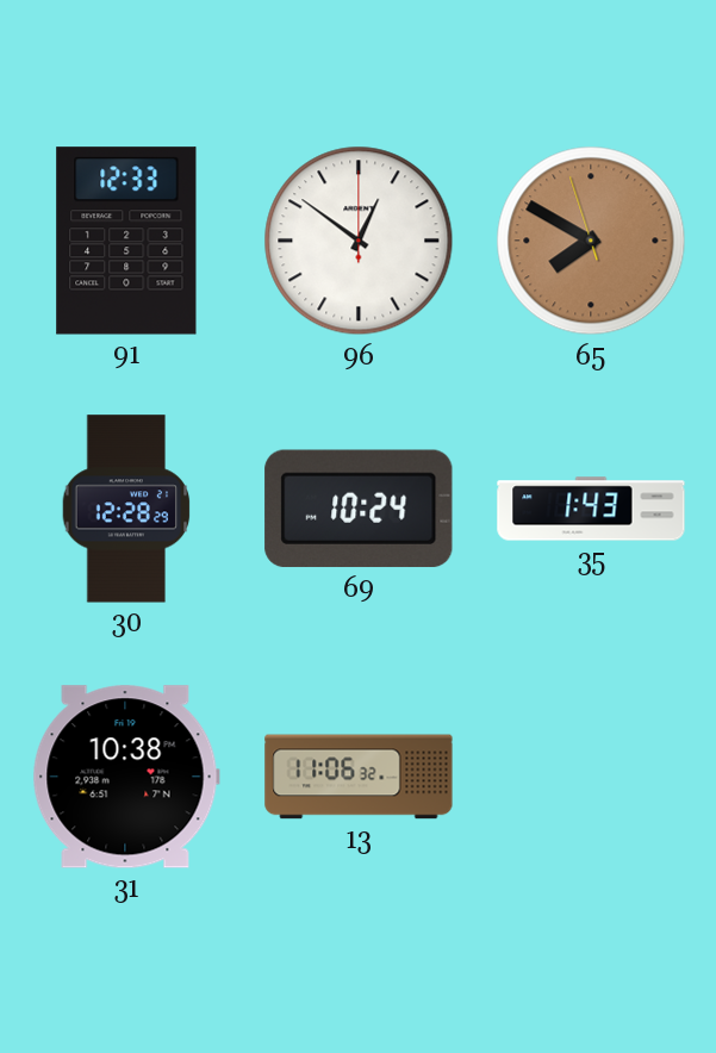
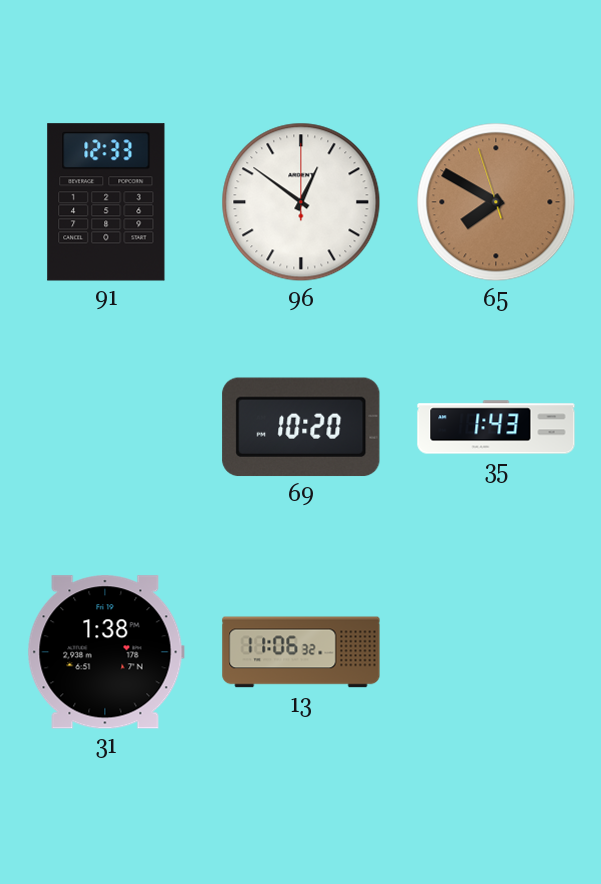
30: 12:28 -> none (126, 509)
69: 10:24 -> 10:20 (301, 427)
31: 10:38 -> 1:38 (106, 652)
